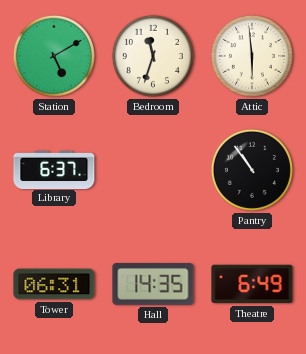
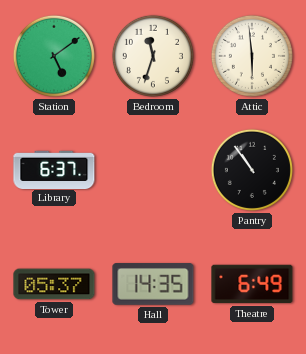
Station: 5:10 -> 5:09 (54, 56)
Tower: 06:31 -> 05:37 (54, 284)
